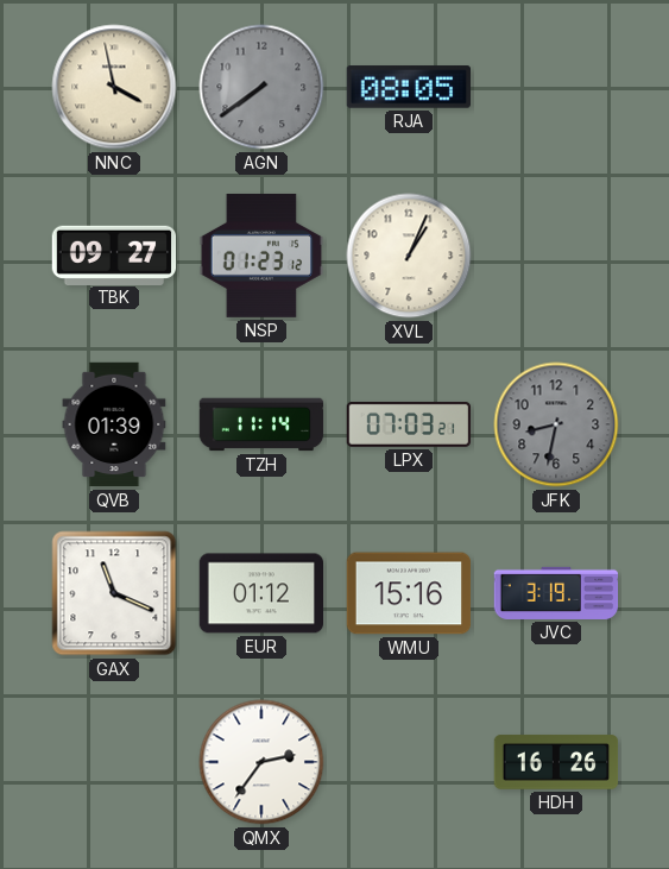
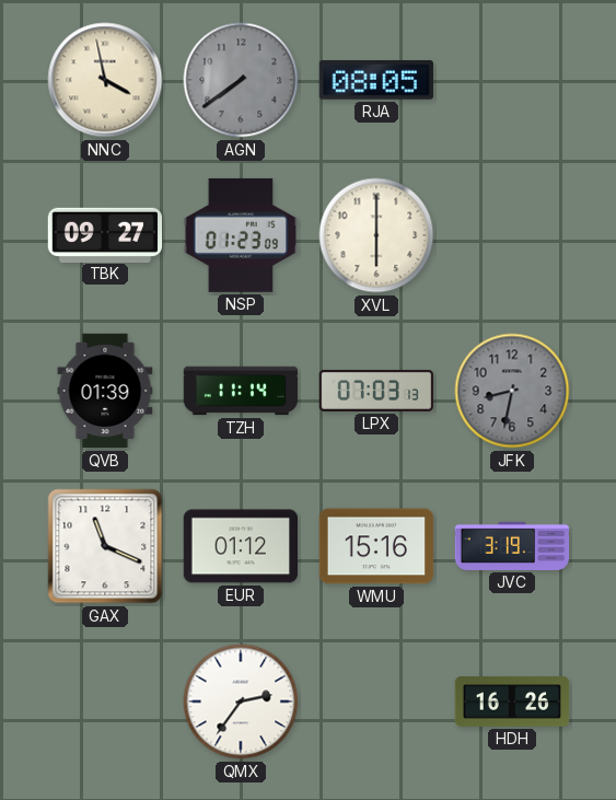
NSP: 01:23:12 -> 01:23:09 (241, 235)
XVL: 1:04 -> 6:00 (376, 235)
LPX: 07:03:21 -> 07:03:13 (376, 391)
